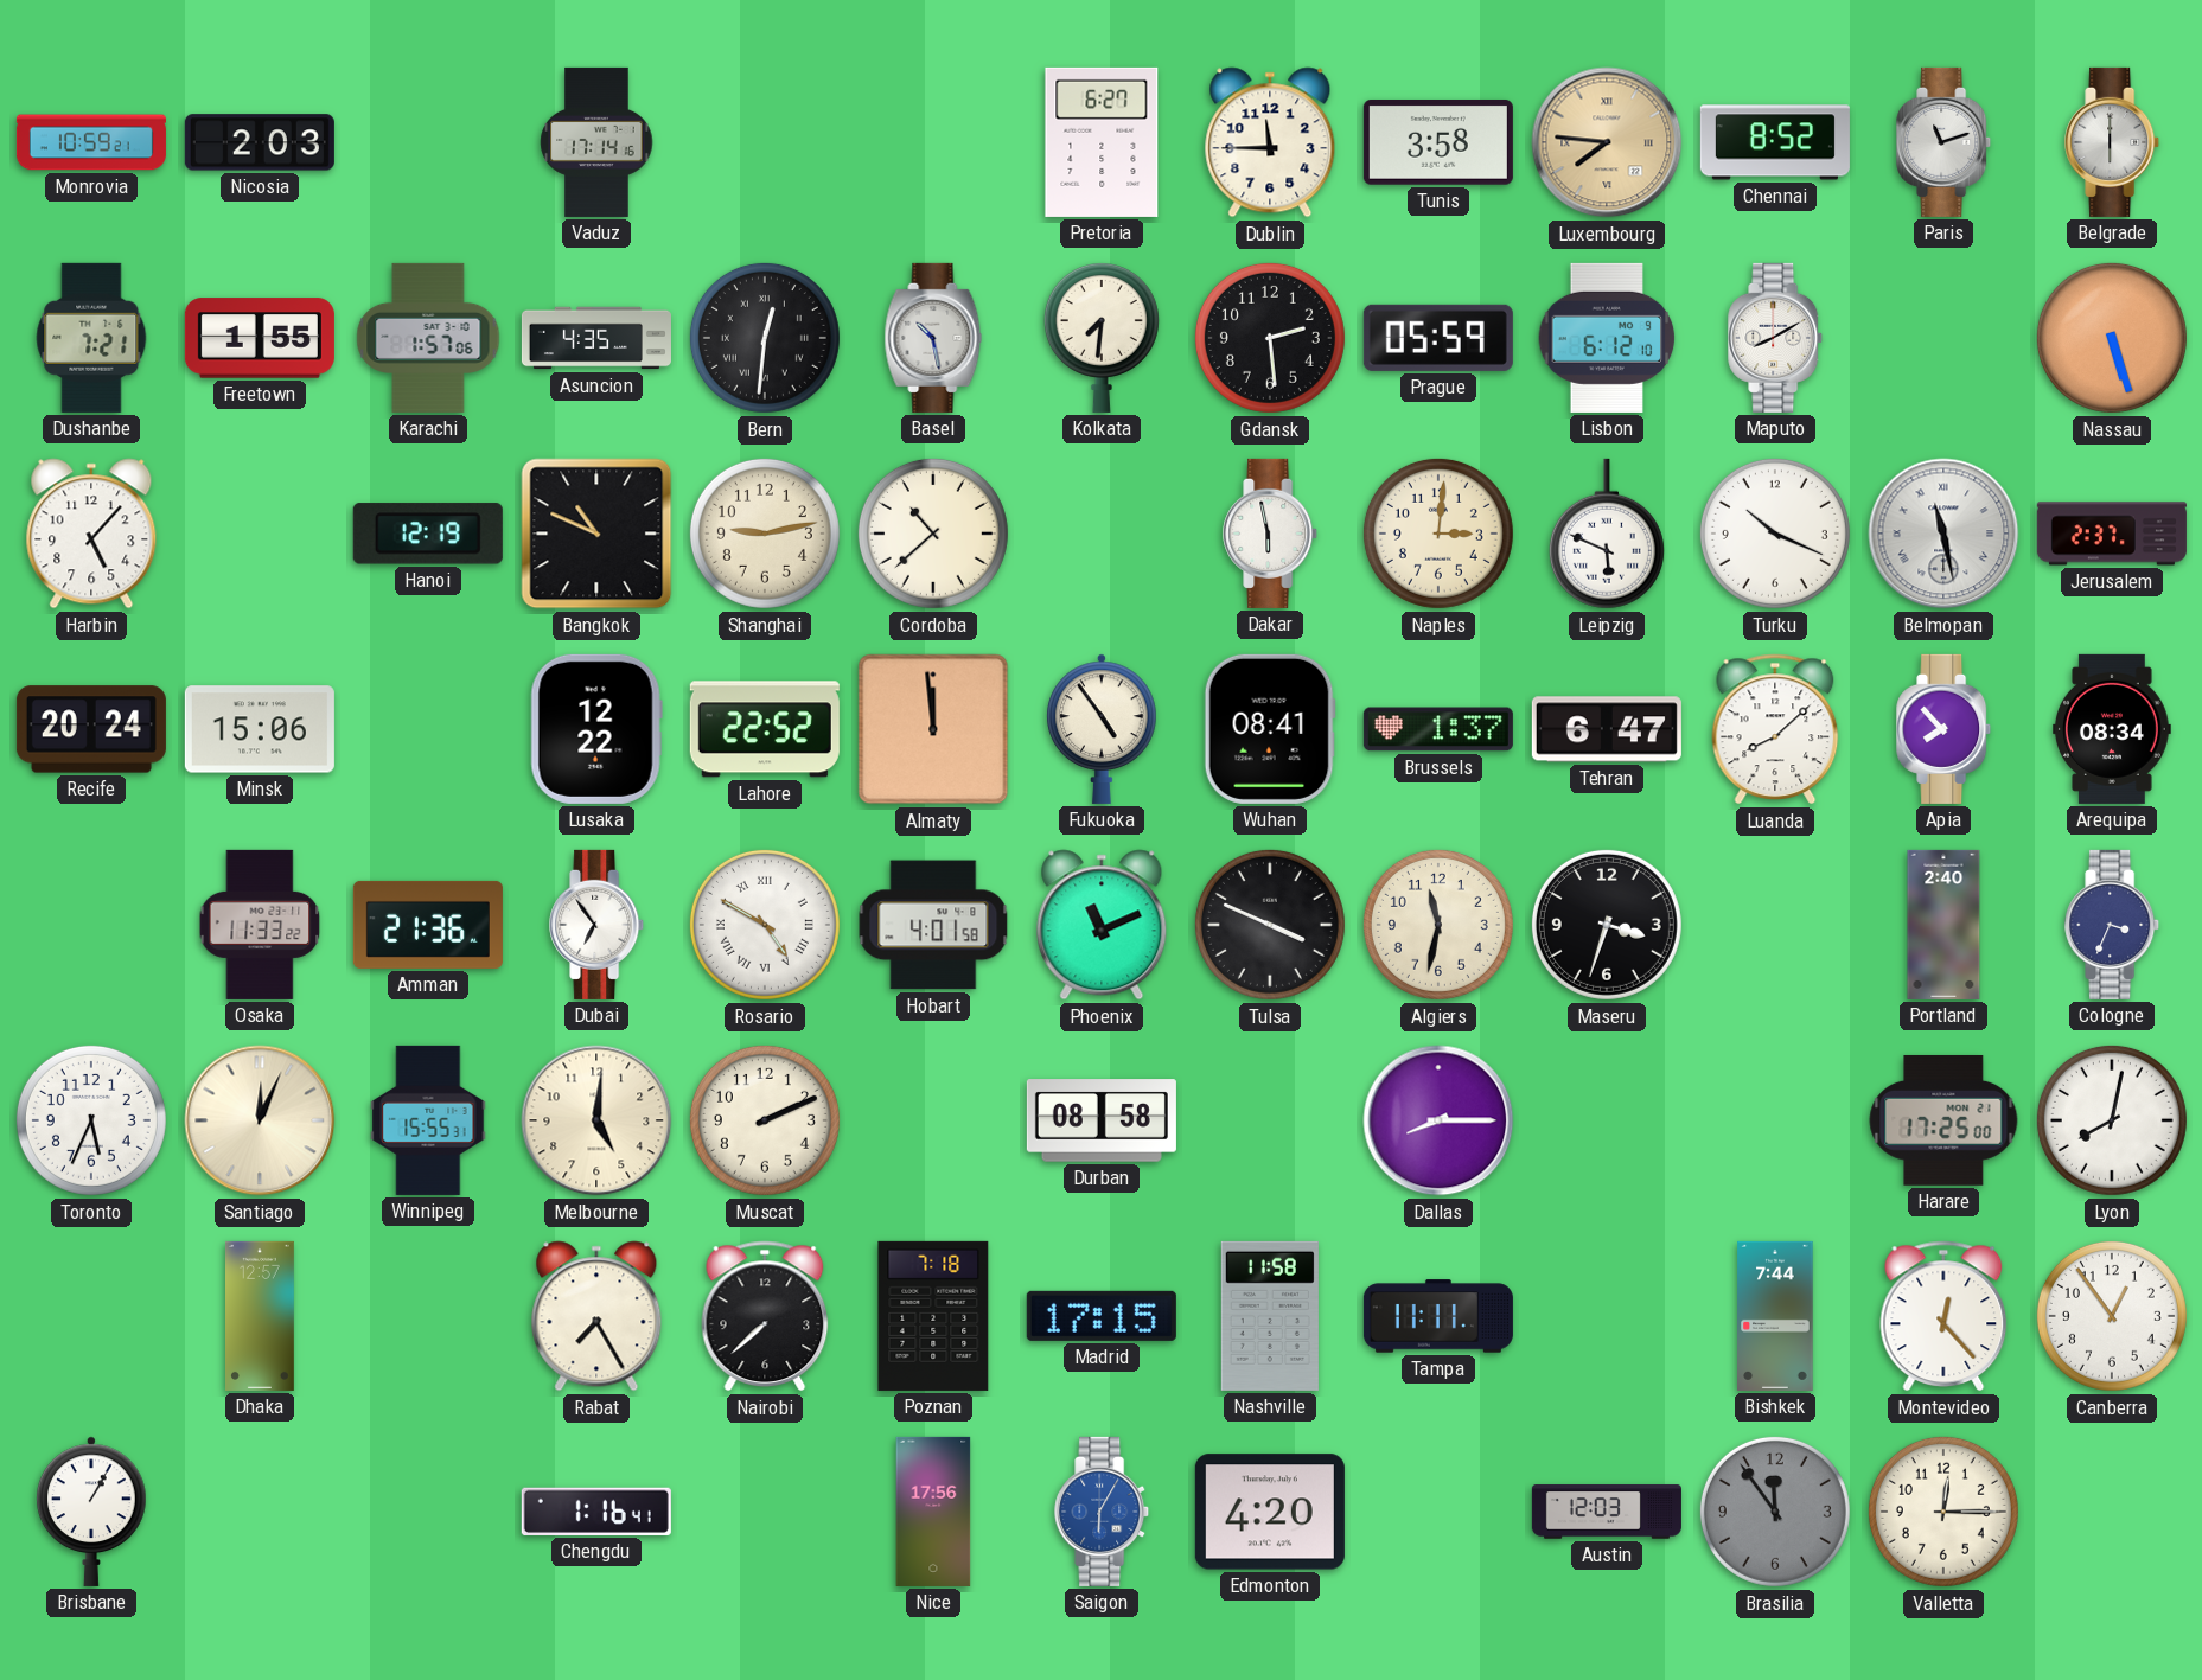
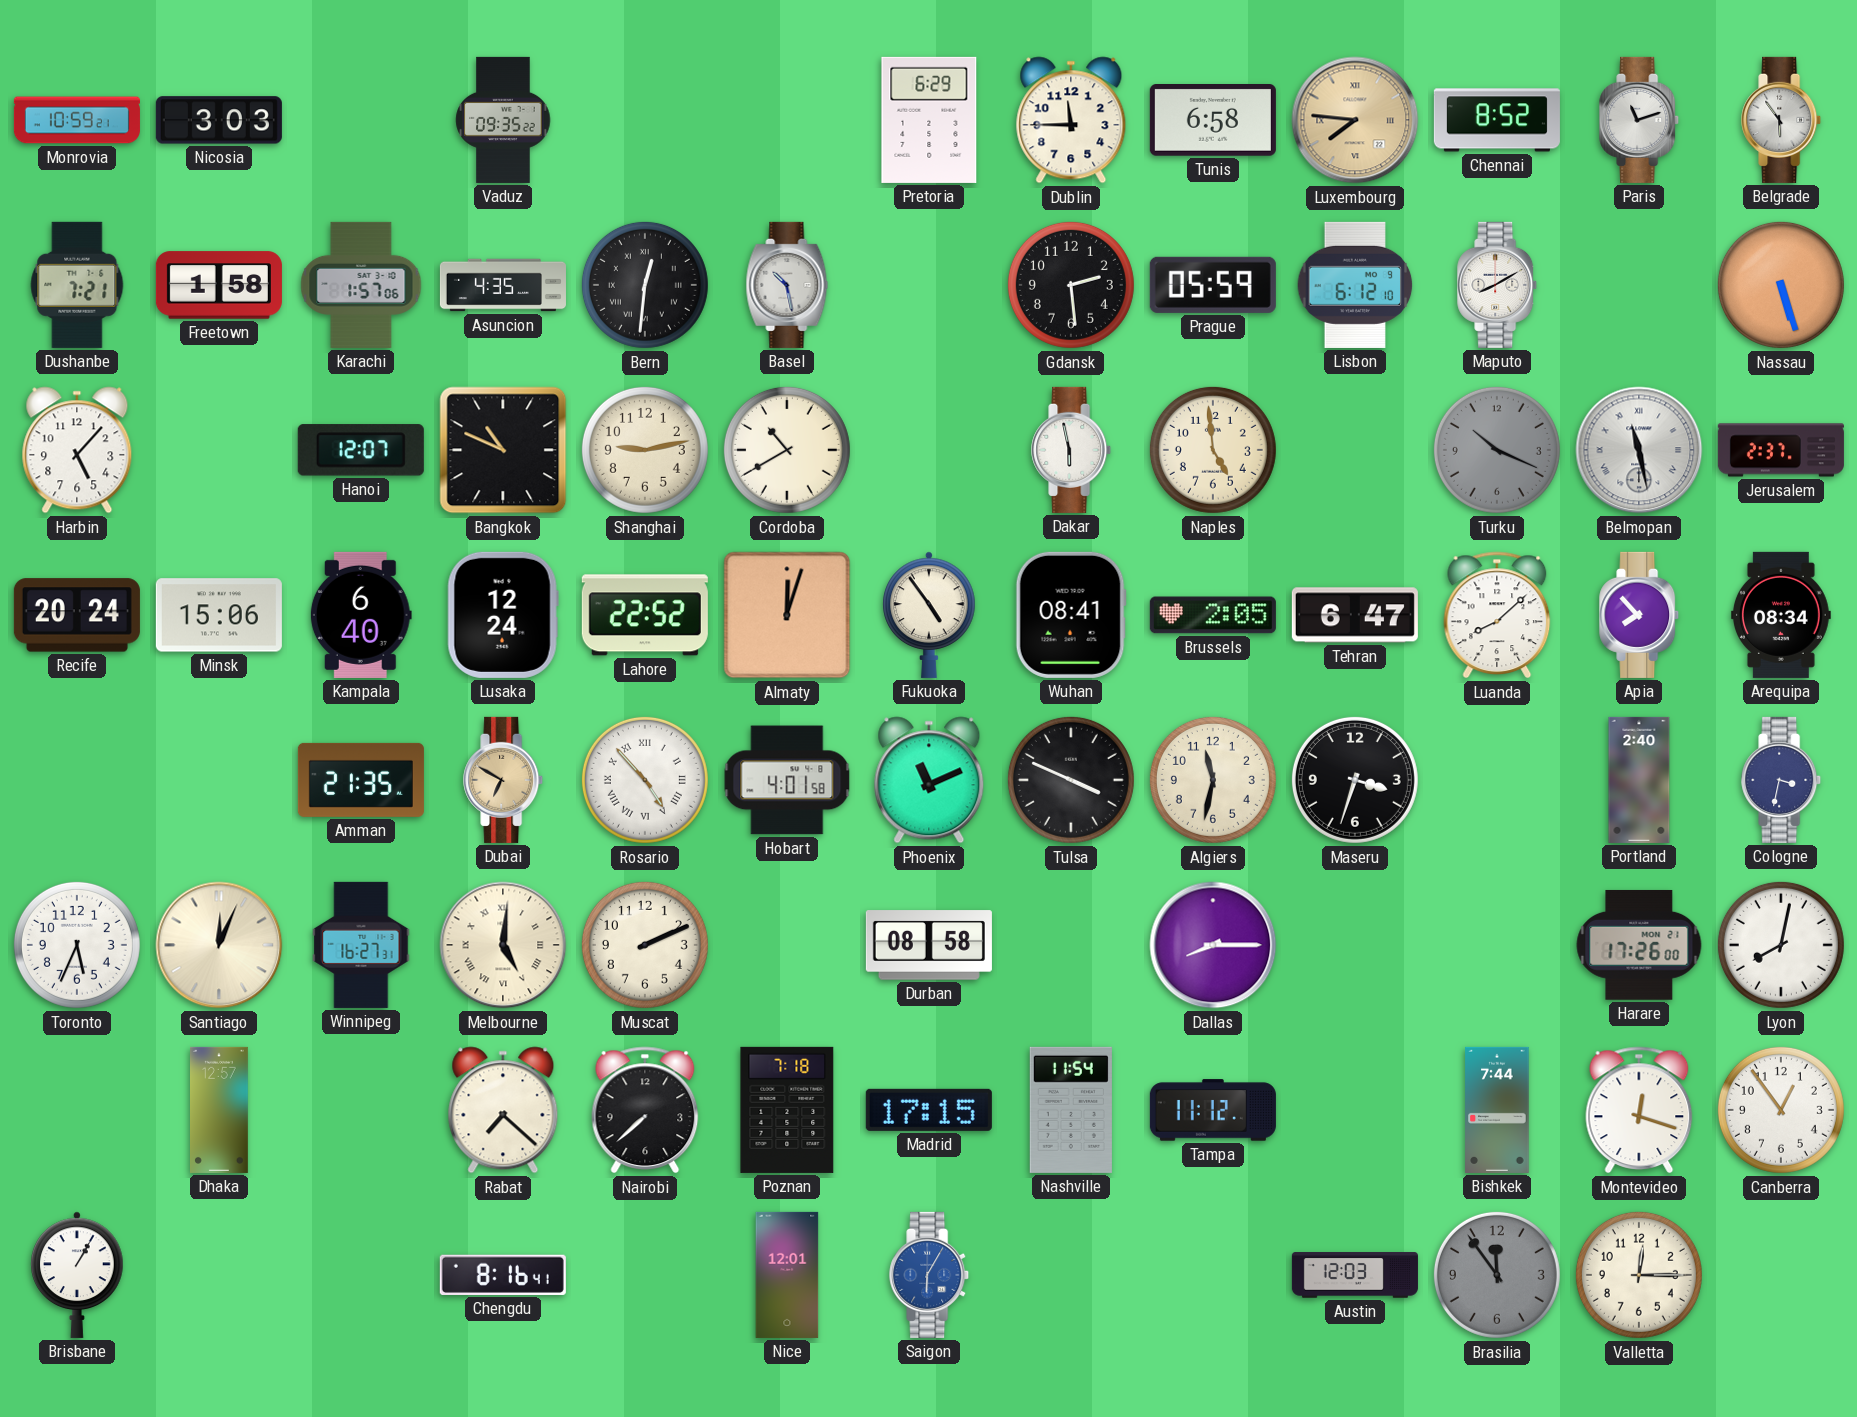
Nicosia: 2:03 -> 3:03 (219, 120)
Vaduz: 17:14 -> 09:35 (503, 120)
Pretoria: 6:27 -> 6:29 (929, 120)
Tunis: 3:58 -> 6:58 (1213, 121)
Belgrade: 6:00 -> 5:54 (1782, 120)
Freetown: 1:55 -> 1:58 (219, 285)
Kolkata: 7:31 -> none (1102, 338)
Hanoi: 12:19 -> 12:07 (361, 450)
Cordoba: 10:38 -> 10:40 (787, 450)
Naples: 3:01 -> 4:59 (1213, 450)
Leipzig: 5:49 -> none (1607, 534)
Turku dial: white -> grey (1497, 450)
Kampala: none -> 6:40 (361, 615)
Lusaka: 12:22 -> 12:24 (503, 615)
Almaty: 11:59 -> 12:03 (787, 615)
Brussels: 1:37 -> 2:05 (1213, 615)
Osaka: 11:33 -> none (260, 925)
Amman: 21:36 -> 21:35 (361, 780)
Dubai: 6:54 -> 6:50 (504, 780)
Dubai dial: white -> champagne (504, 780)
Rosario: 4:50 -> 4:53 (645, 780)
Cologne: 3:34 -> 3:32 (1782, 780)
Winnipeg: 15:55 -> 16:27 (361, 945)
Melbourne numerals: Arabic -> Roman (503, 945)
Harare: 17:25 -> 17:26 (1639, 945)
Rabat: 7:25 -> 7:22 (503, 1110)
Nashville: 11:58 -> 11:54 (1071, 1110)
Tampa: 11:11 -> 11:12 (1213, 1110)
Montevideo: 12:23 -> 12:18 (1639, 1110)
Chengdu: 1:16 -> 8:16 (503, 1275)
Nice: 17:56 -> 12:01 (787, 1275)
Edmonton: 4:20 -> none (1270, 1512)
